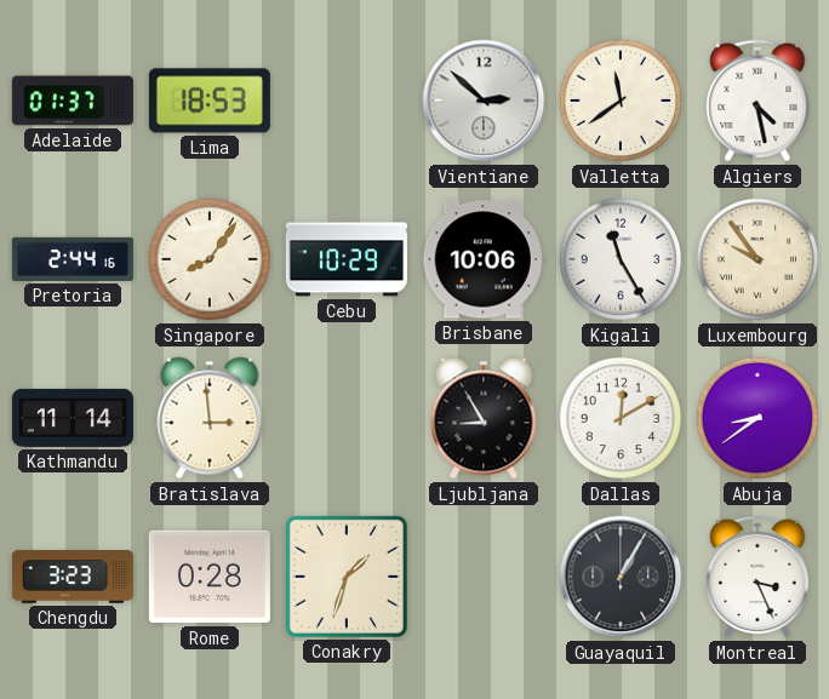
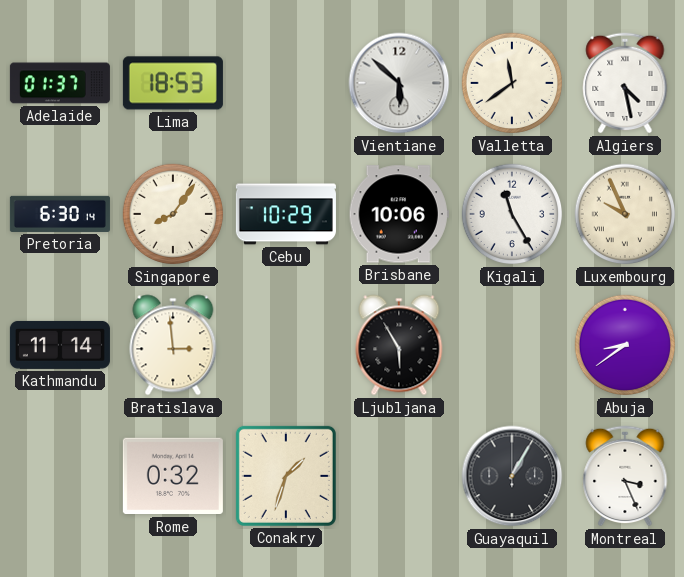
Vientiane: 2:52 -> 5:52 (399, 83)
Pretoria: 2:44 -> 6:30 (60, 214)
Luxembourg: 9:54 -> 9:56 (625, 214)
Ljubljana: 8:55 -> 5:55 (399, 345)
Dallas: 12:10 -> none (621, 418)
Chengdu: 3:23 -> none (73, 577)
Rome: 0:28 -> 0:32 (173, 476)
